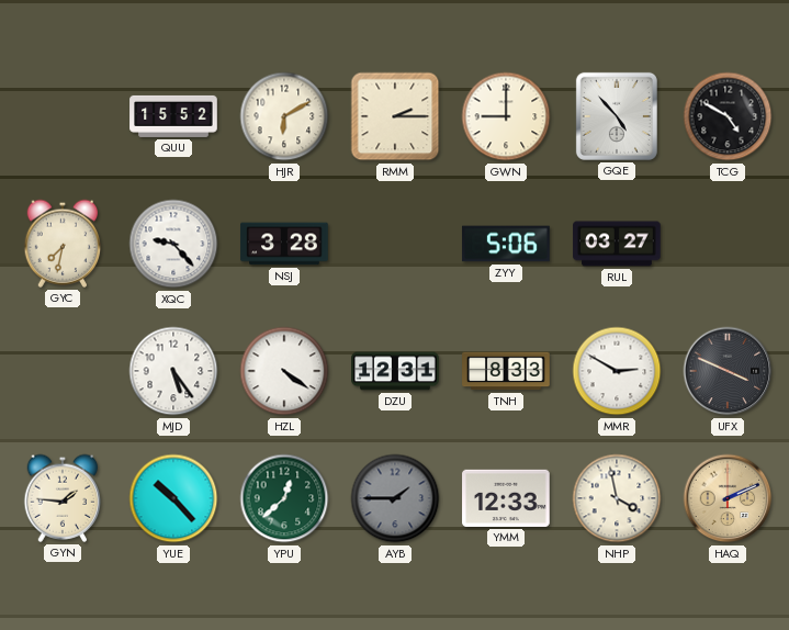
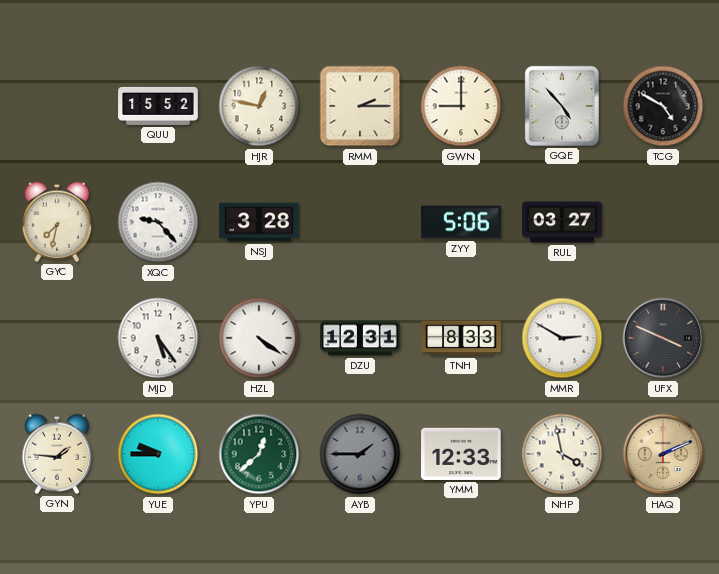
HJR: 6:10 -> 12:47 (259, 106)
YUE: 10:23 -> 9:45 (158, 454)
